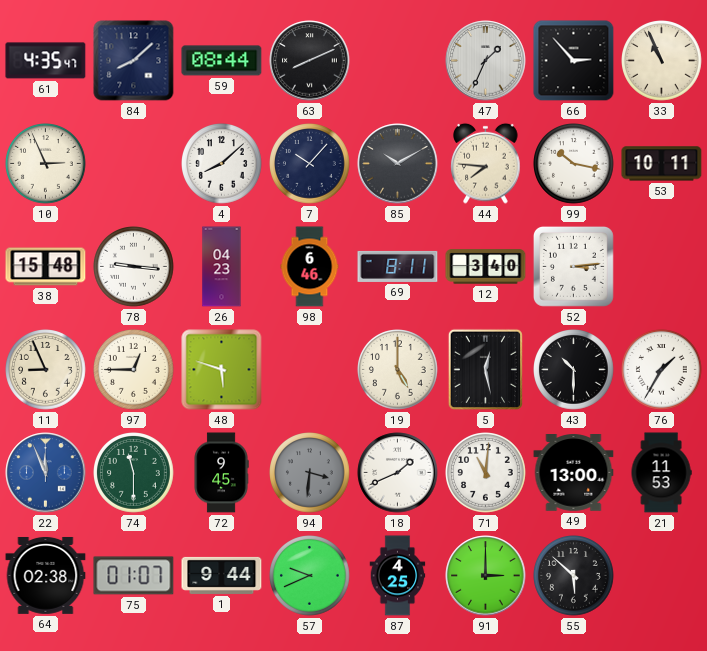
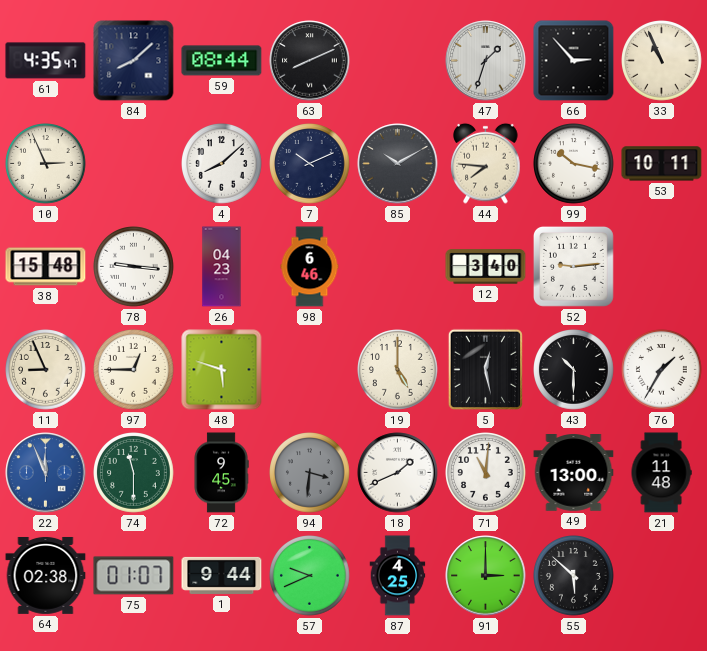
47: 1:34 -> 1:33 (486, 61)
7: 10:07 -> 10:11 (310, 164)
69: 8:11 -> none (398, 266)
52: 3:14 -> 9:14 (573, 266)
21: 11:53 -> 11:48 (661, 473)
